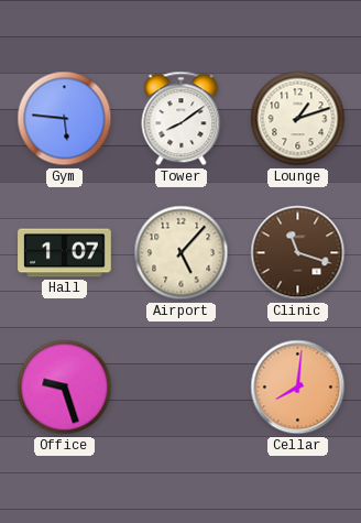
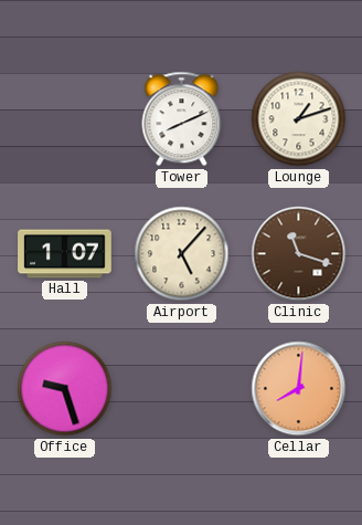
Gym: 5:46 -> none (65, 119)
Tower: 8:09 -> 8:11 (182, 119)
